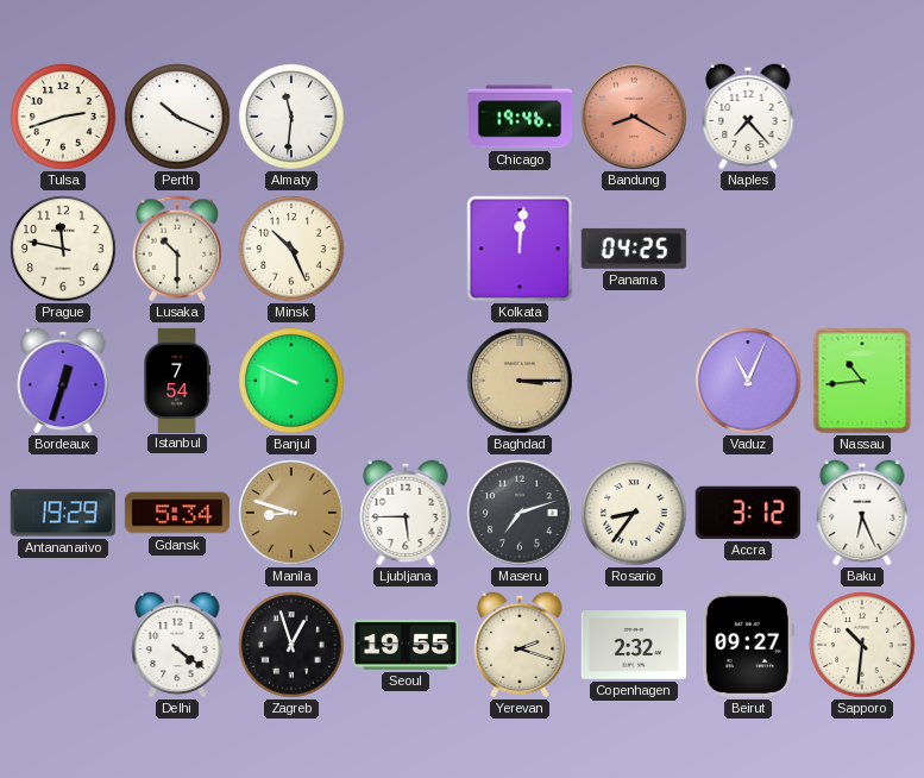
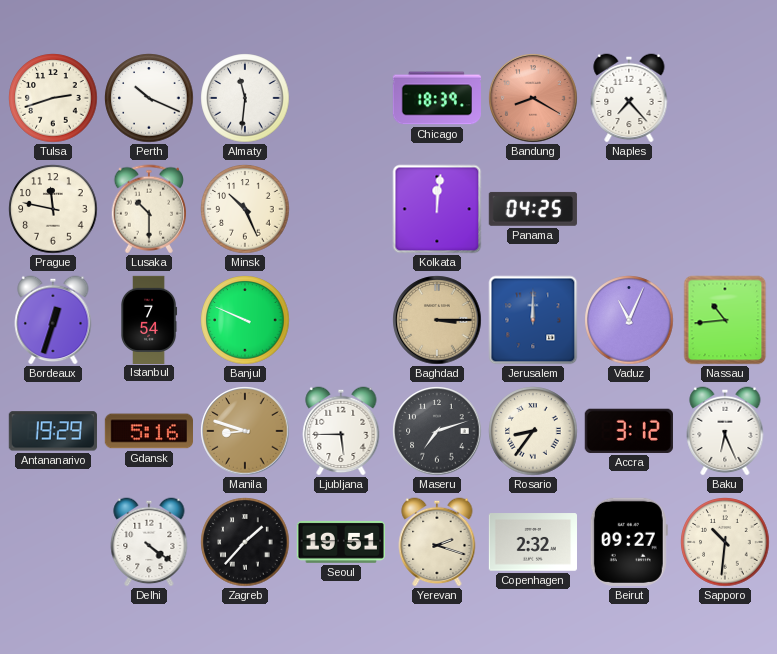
Chicago: 19:46 -> 18:39 (436, 98)
Jerusalem: none -> 12:00 (533, 320)
Gdansk: 5:34 -> 5:16 (148, 431)
Zagreb: 12:57 -> 1:37 (245, 542)
Seoul: 19:55 -> 19:51 (340, 542)
